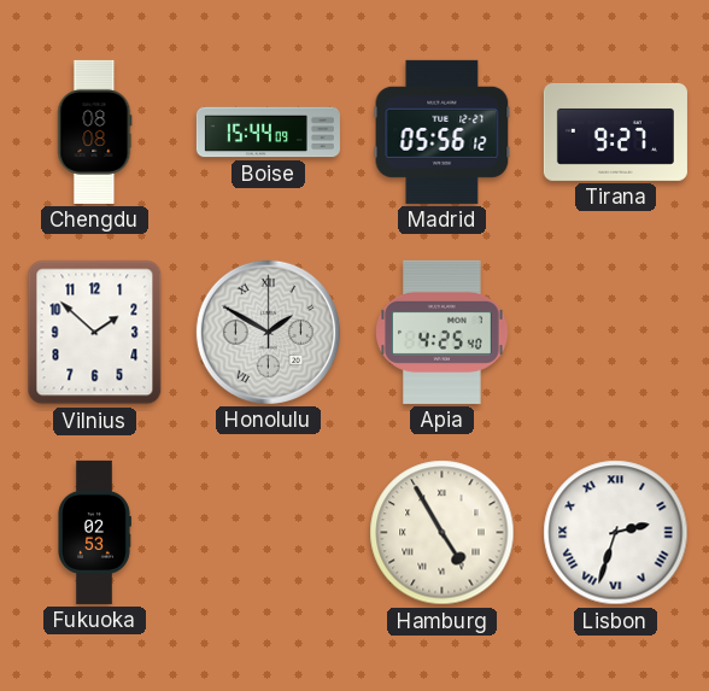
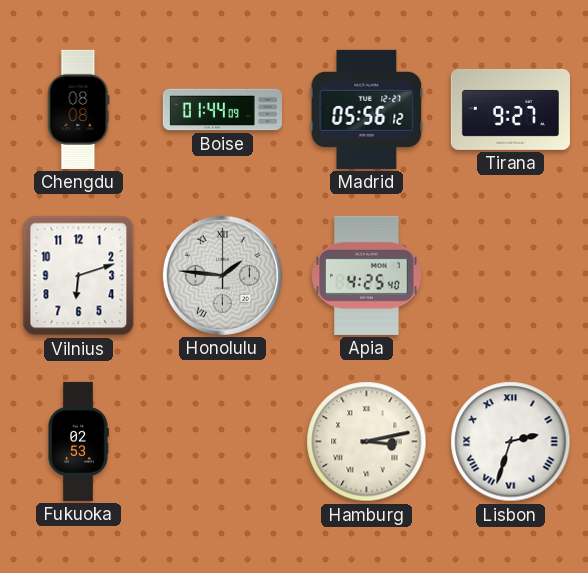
Boise: 15:44 -> 01:44 (222, 110)
Vilnius: 1:52 -> 6:12 (79, 276)
Honolulu: 1:50 -> 1:46 (222, 275)
Hamburg: 4:55 -> 3:13 (367, 442)
